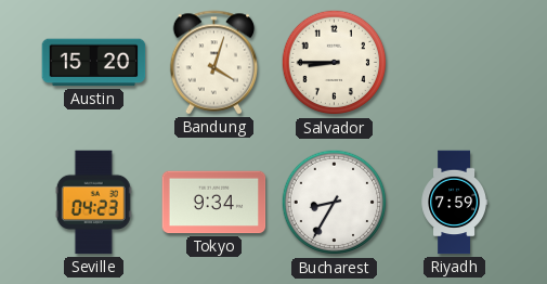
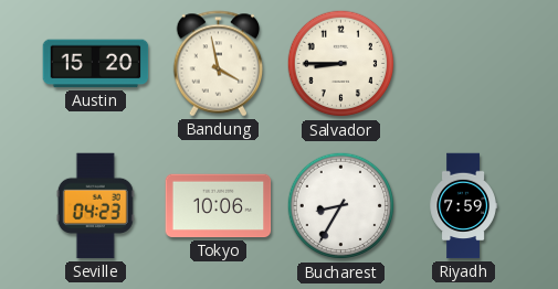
Bandung: 4:03 -> 3:58 (219, 64)
Tokyo: 9:34 -> 10:06 (219, 206)
